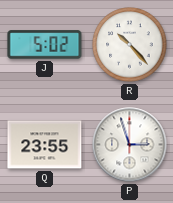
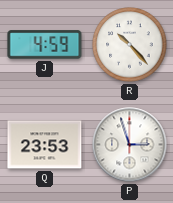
J: 5:02 -> 4:59 (45, 45)
Q: 23:55 -> 23:53 (45, 145)
